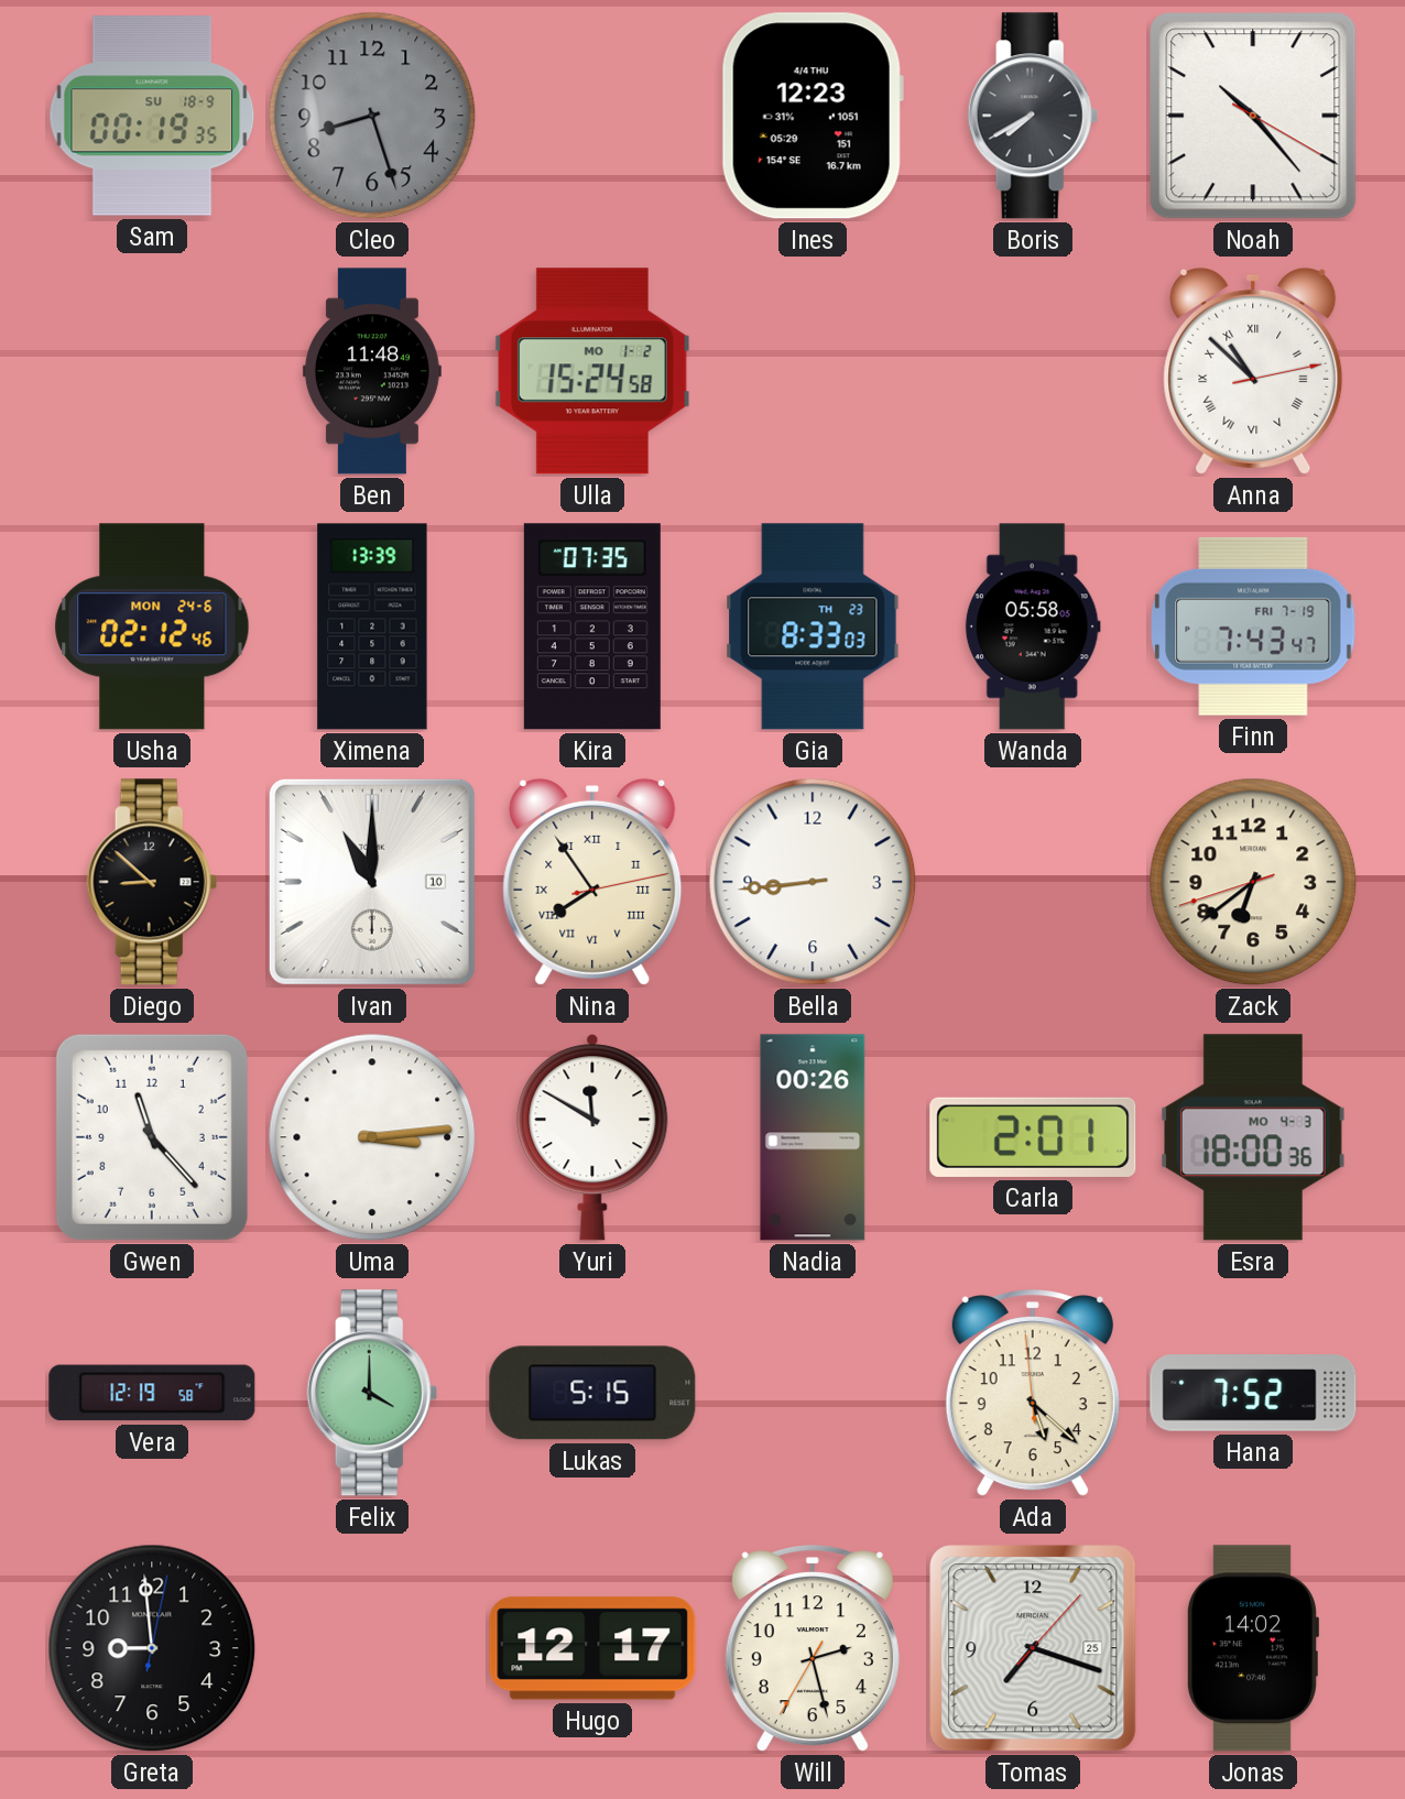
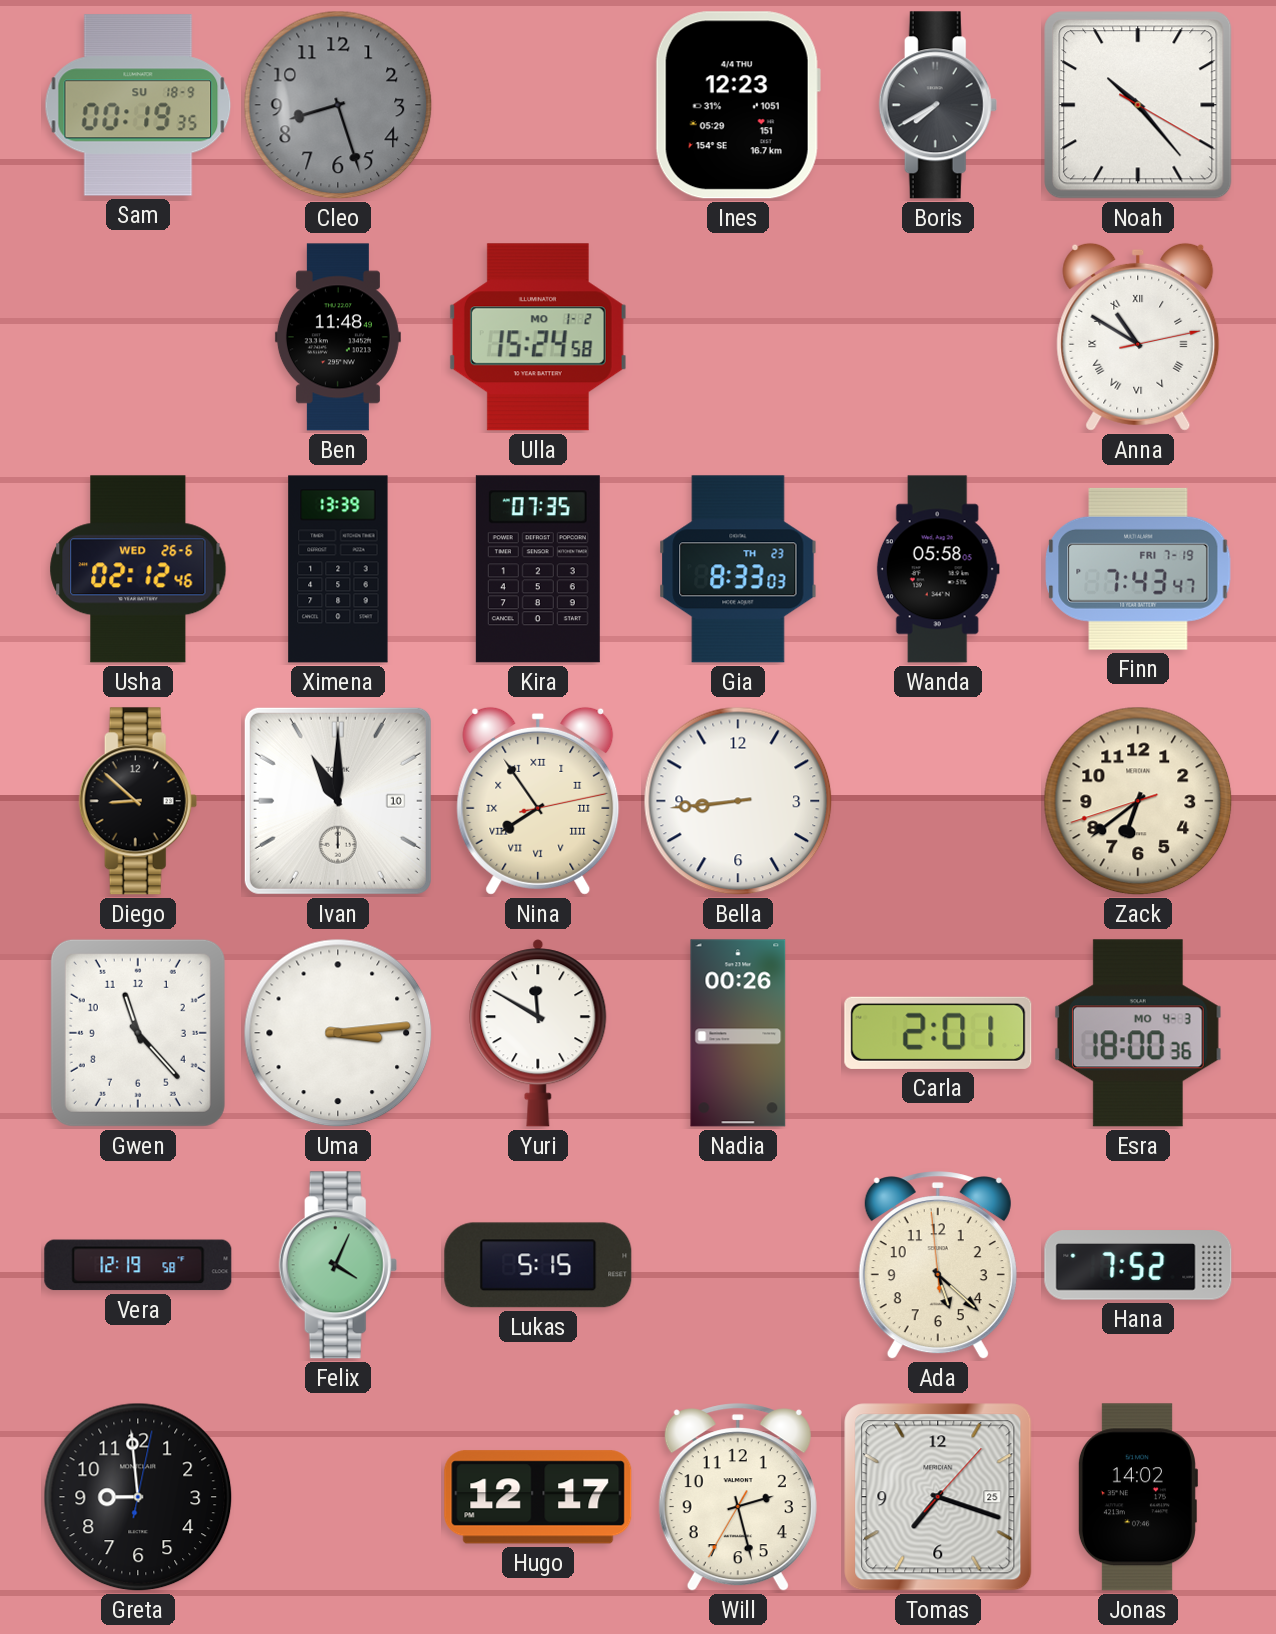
Anna: 10:52 -> 10:50 (1138, 337)
Usha date: MON 24-6 -> WED 26-6 (138, 569)
Felix: 4:00 -> 4:04 (338, 1265)
